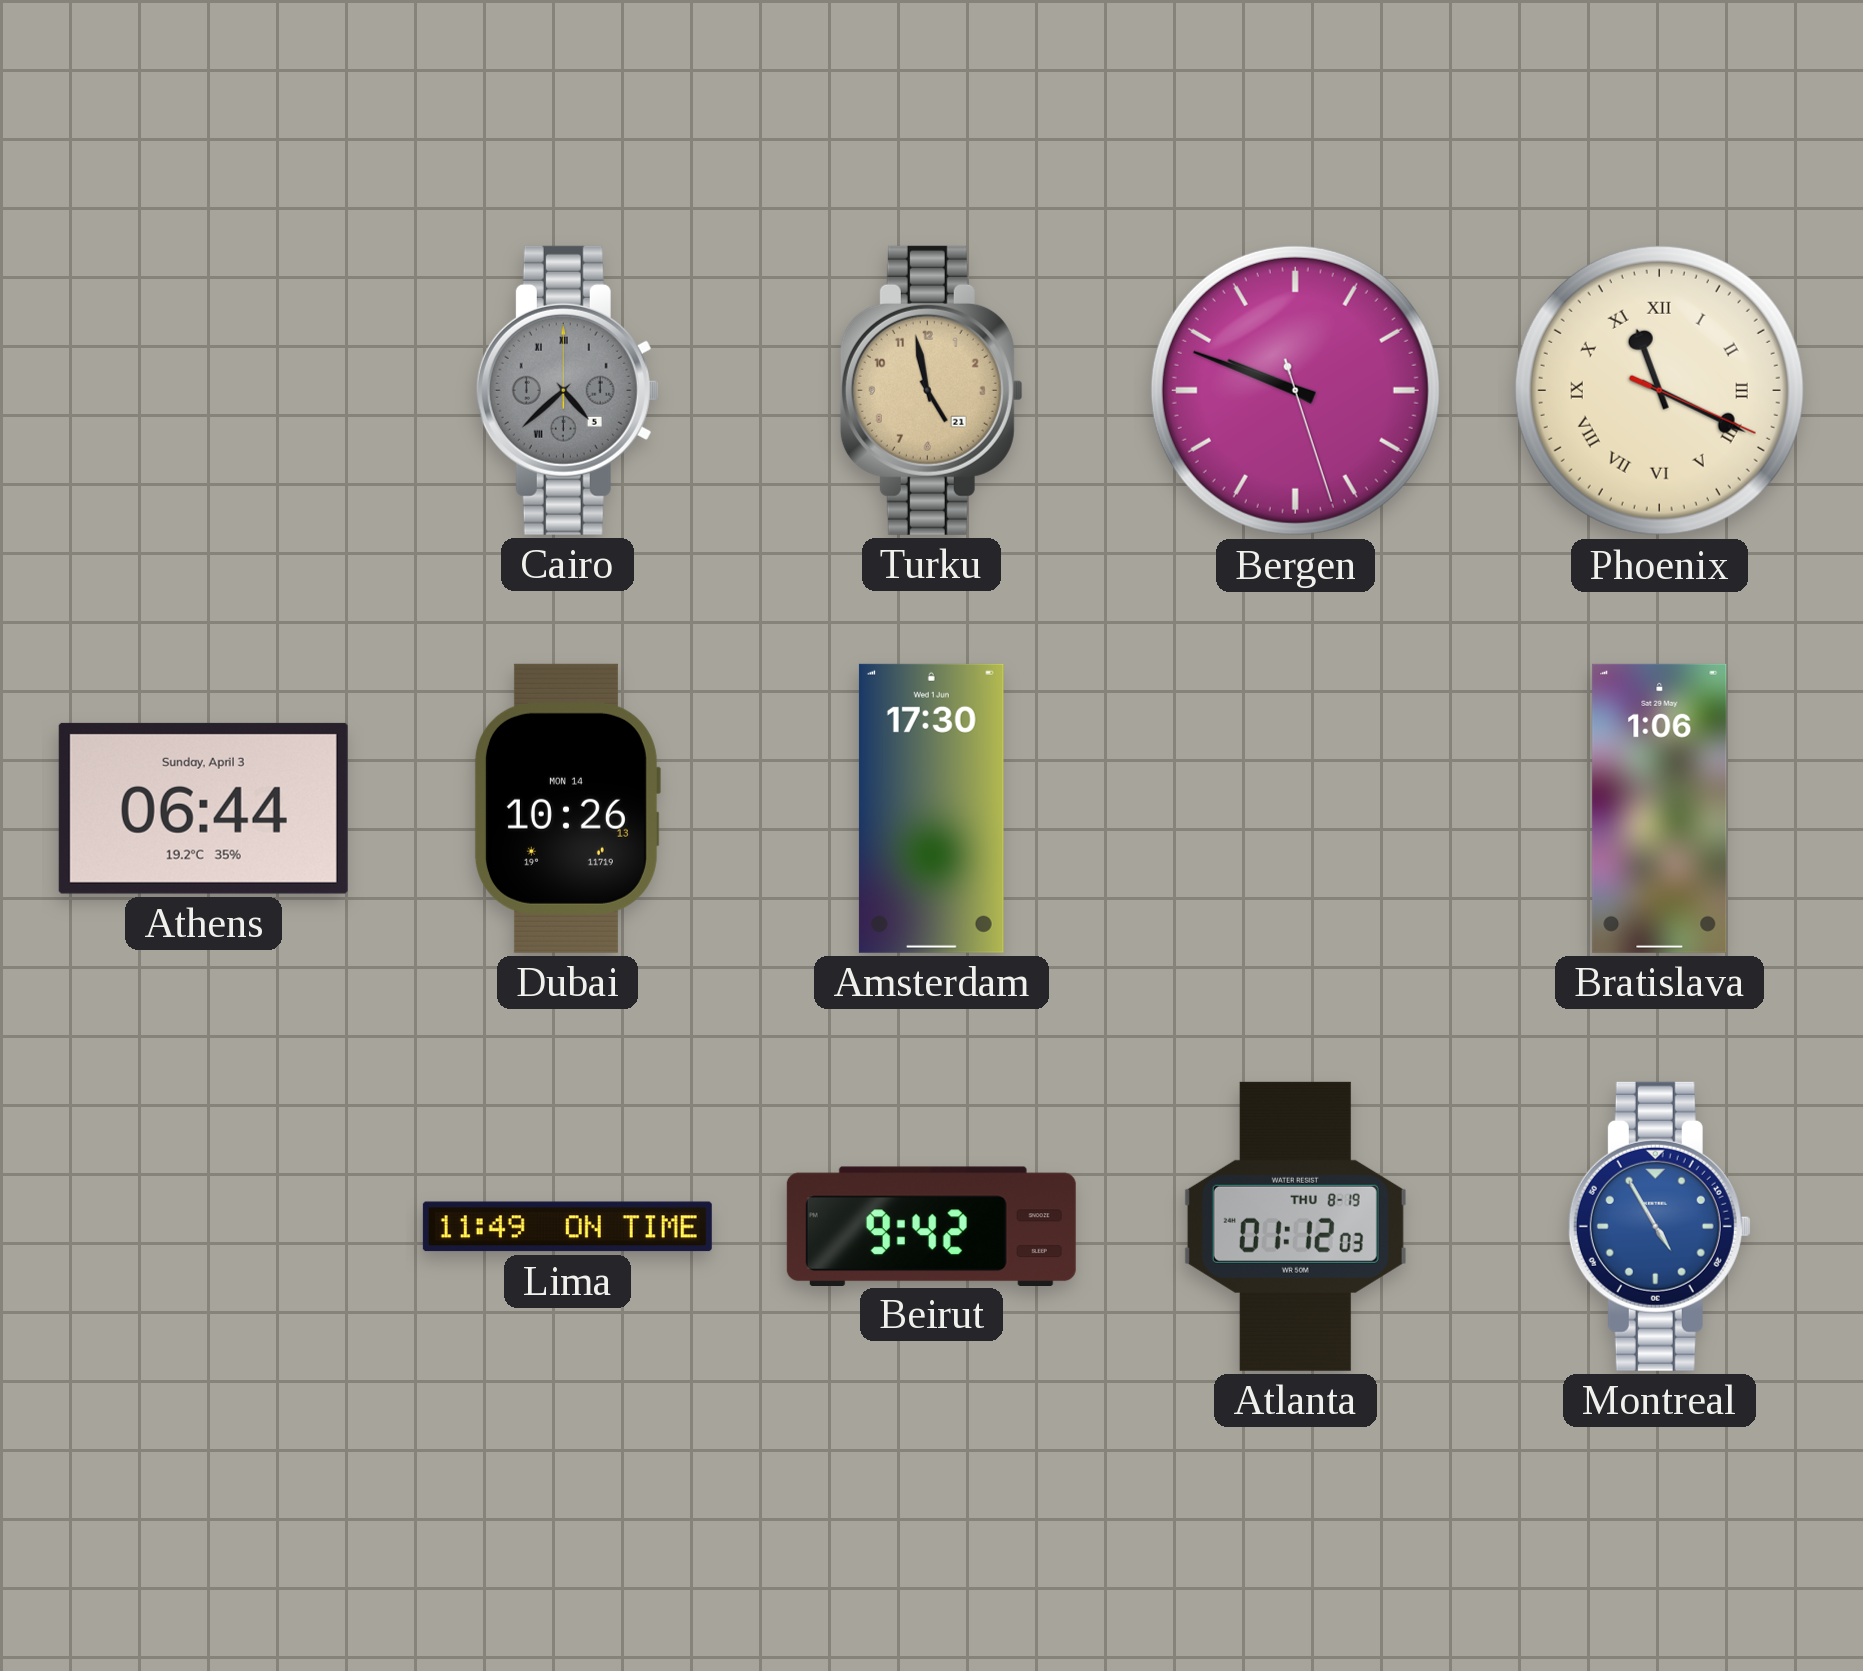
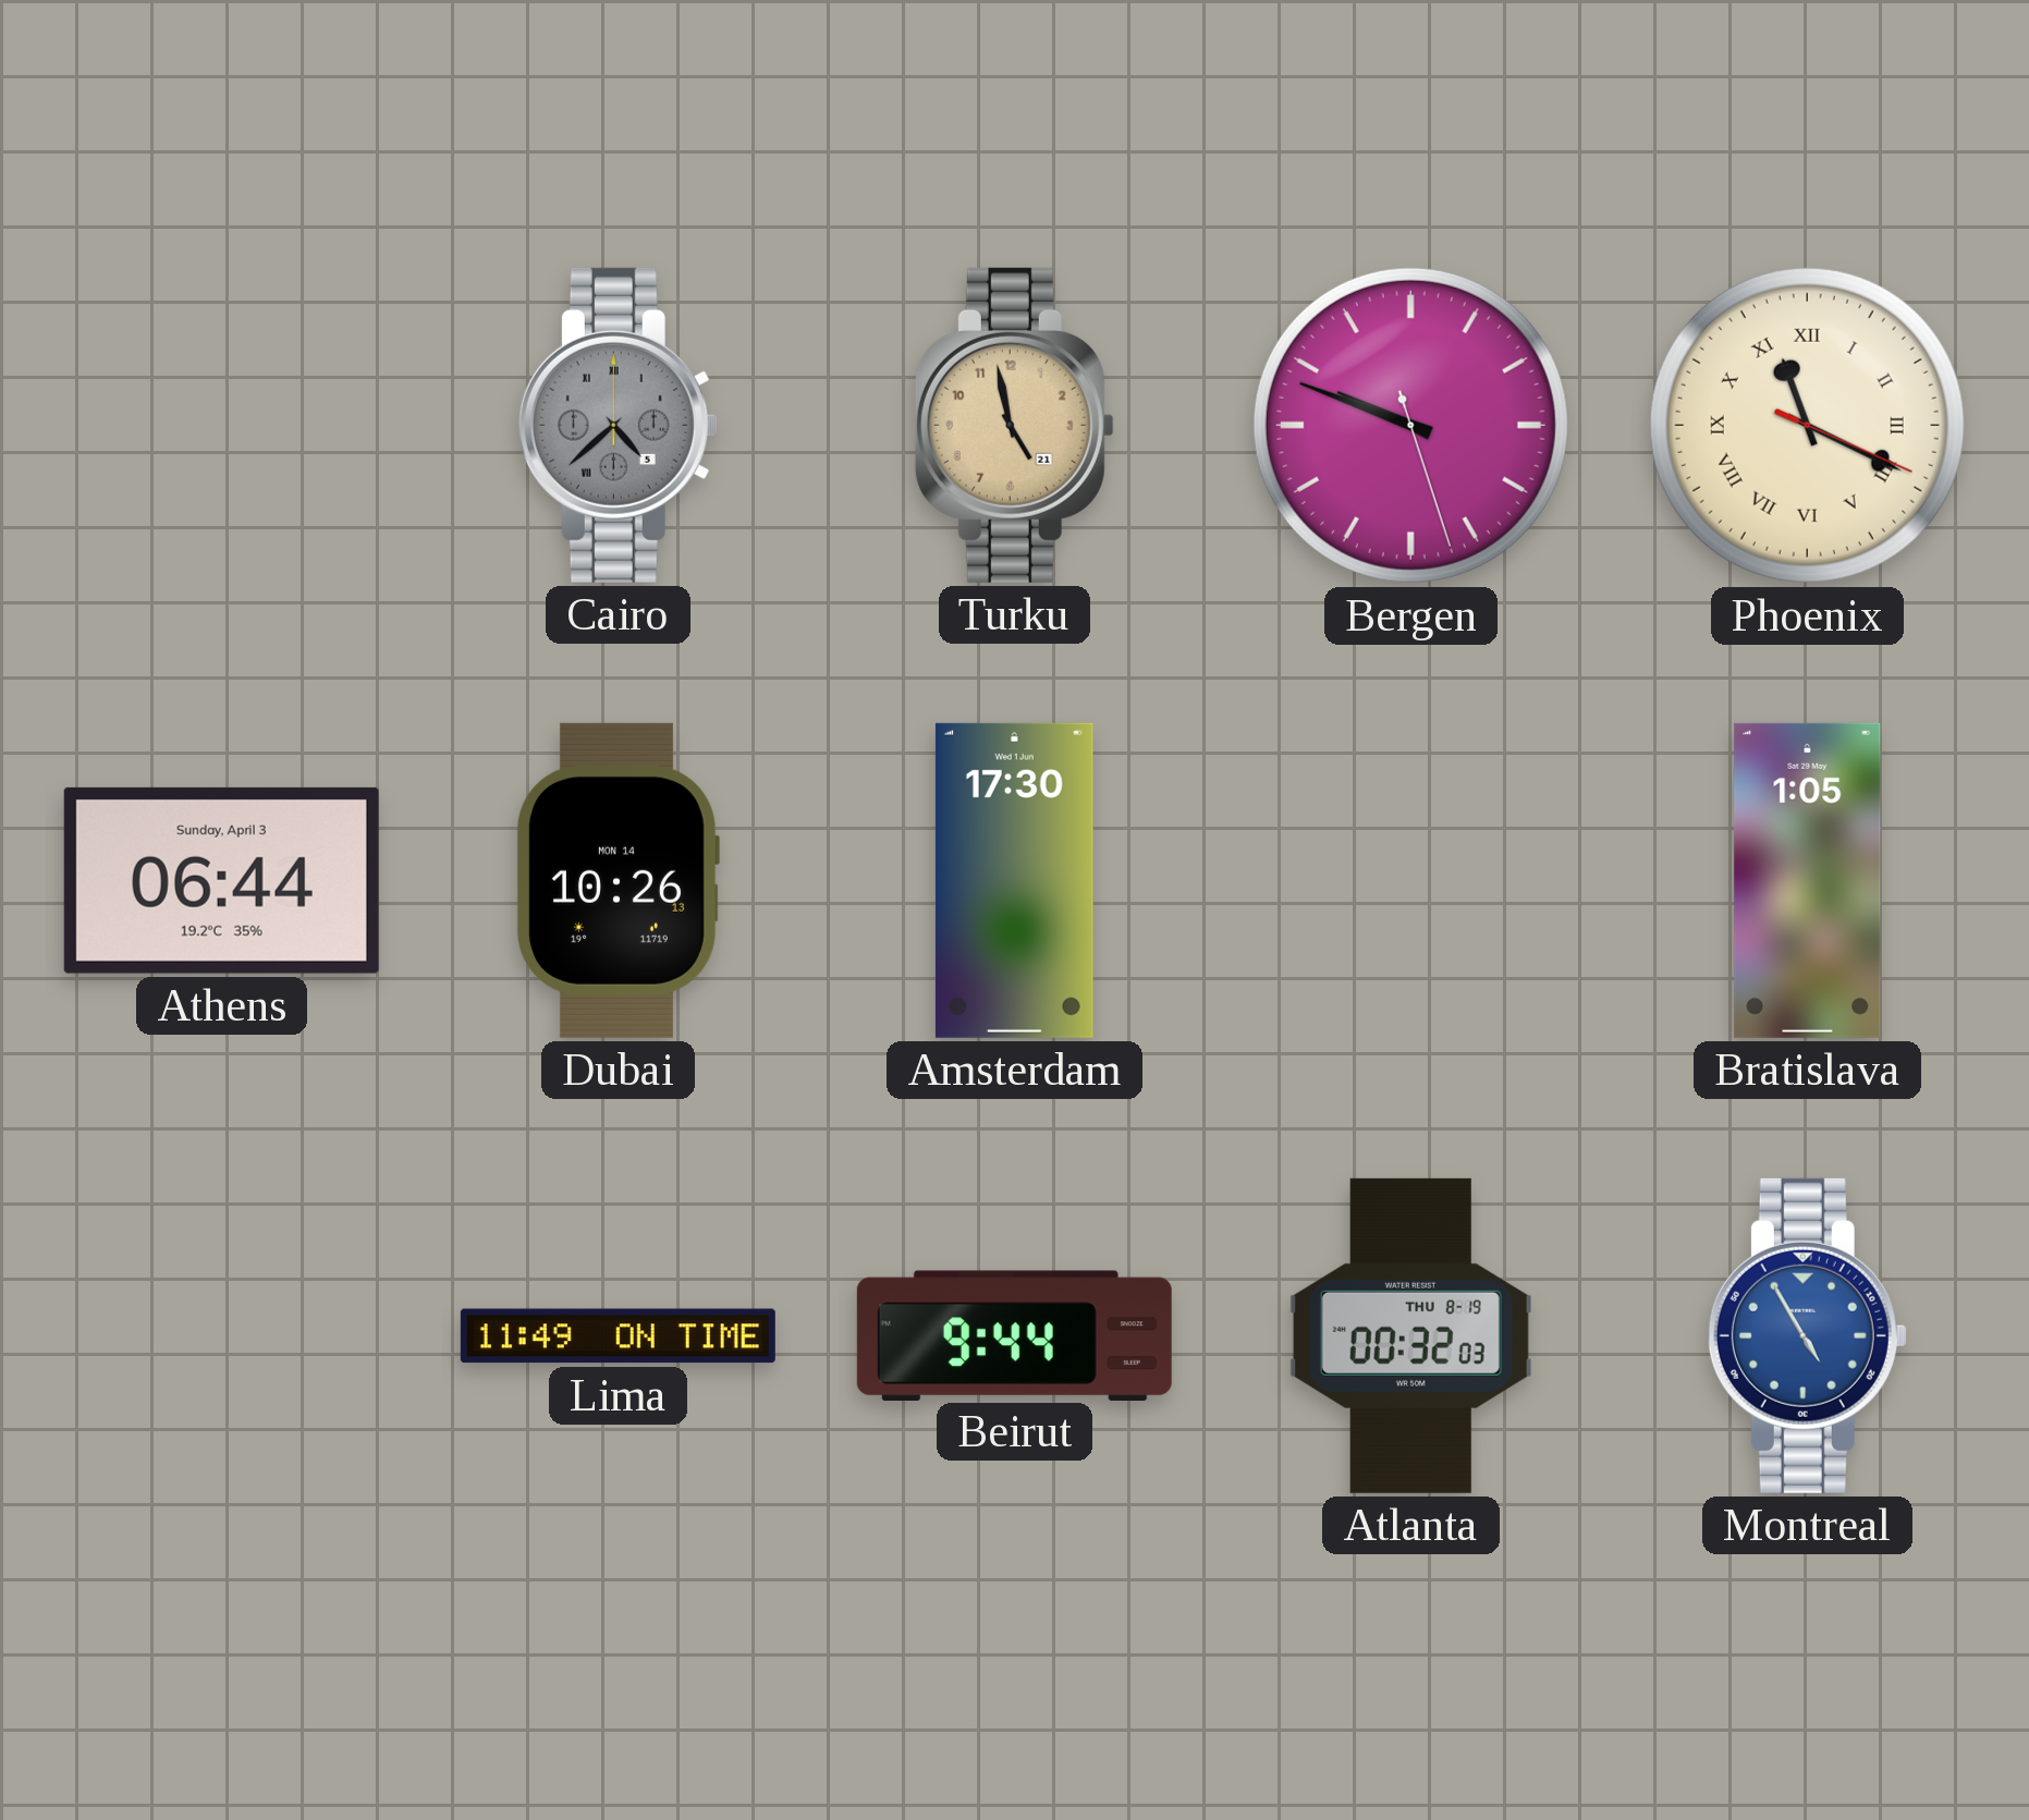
Bratislava: 1:06 -> 1:05 (1808, 880)
Beirut: 9:42 -> 9:44 (1014, 1335)
Atlanta: 01:12 -> 00:32 (1410, 1335)
